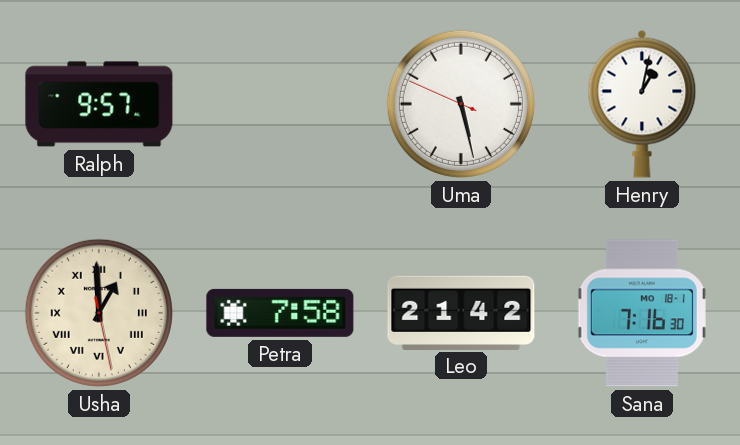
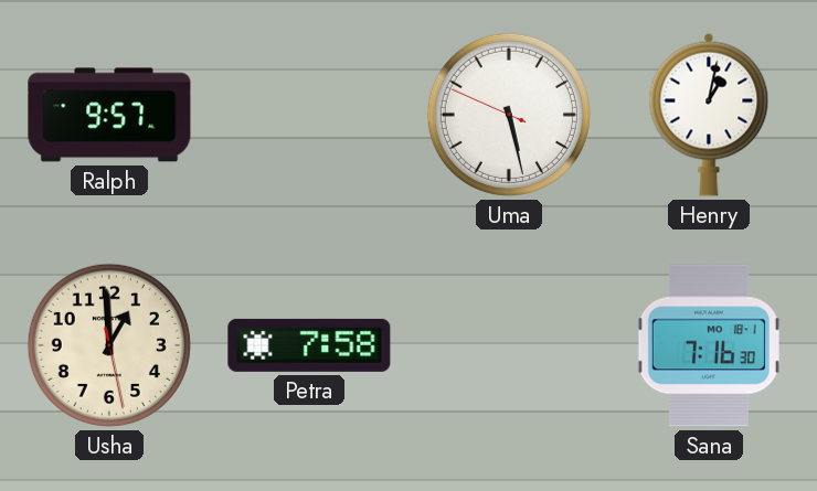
Usha numerals: Roman -> Arabic (109, 345)
Leo: 21:42 -> none (461, 312)
